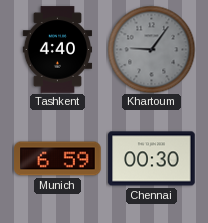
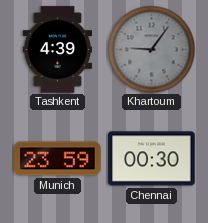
Tashkent: 4:40 -> 4:39 (58, 50)
Munich: 6:59 -> 23:59 (58, 159)
